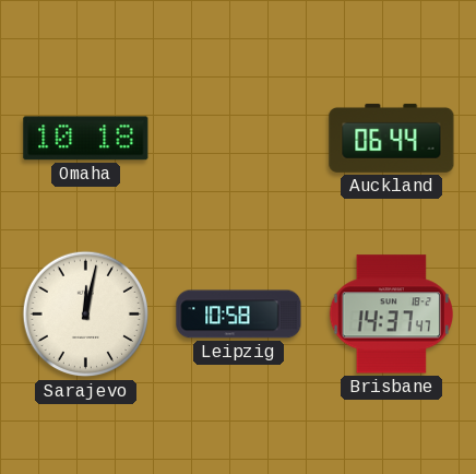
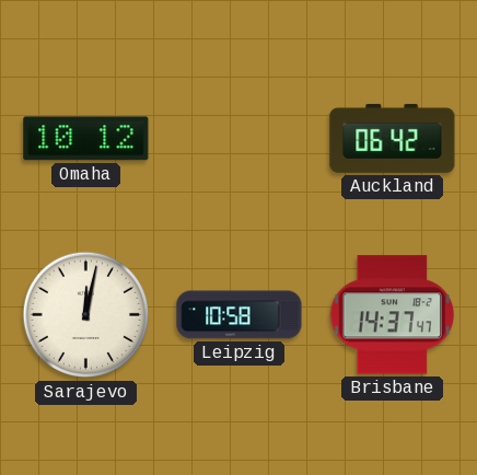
Omaha: 10:18 -> 10:12 (86, 139)
Auckland: 06:44 -> 06:42 (393, 138)
